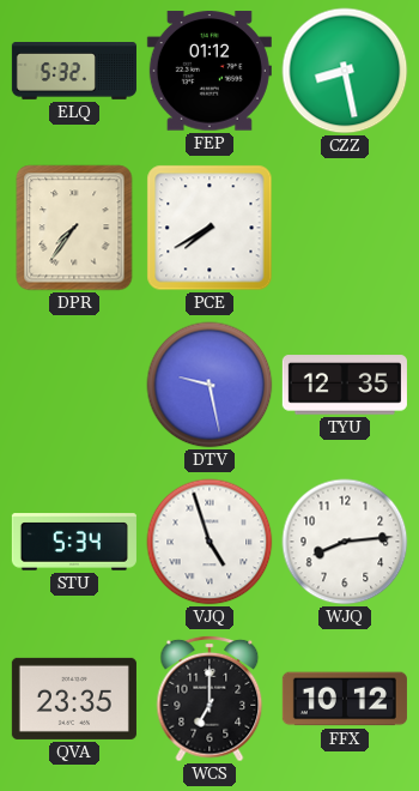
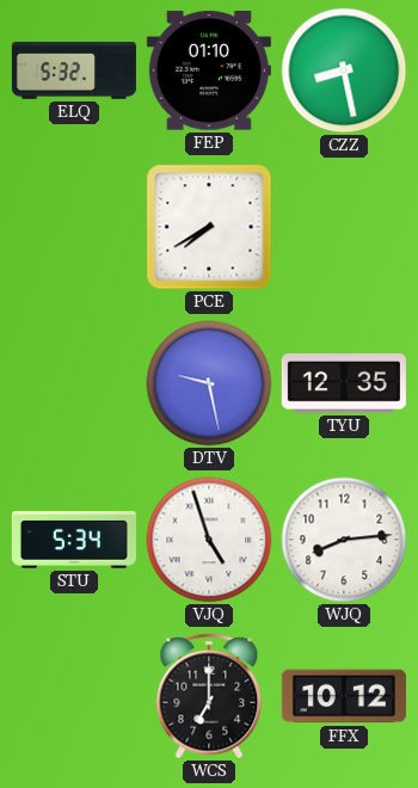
FEP: 01:12 -> 01:10 (209, 70)
DPR: 7:36 -> none (74, 228)
QVA: 23:35 -> none (74, 699)
